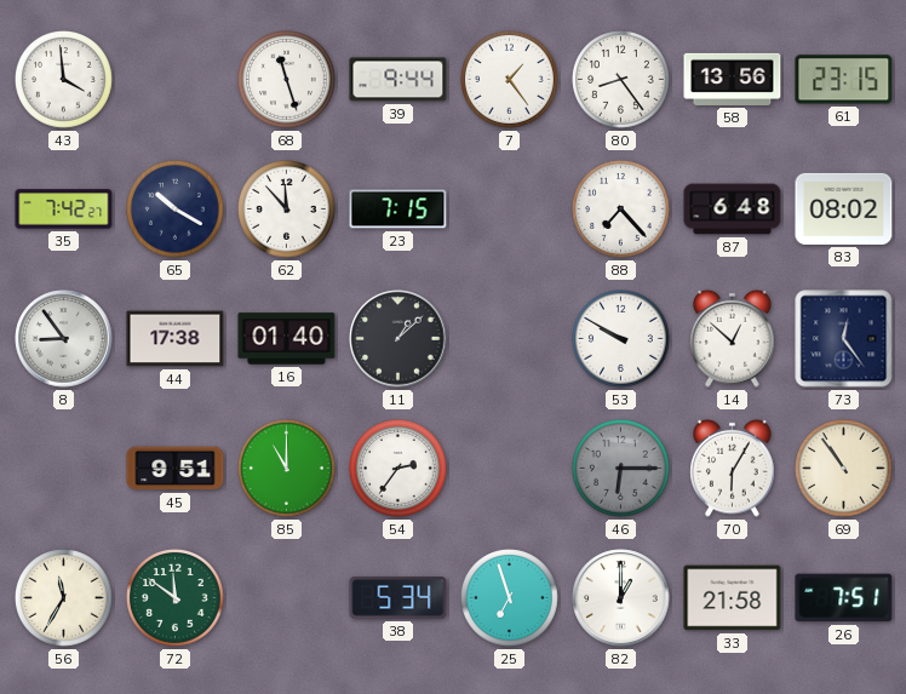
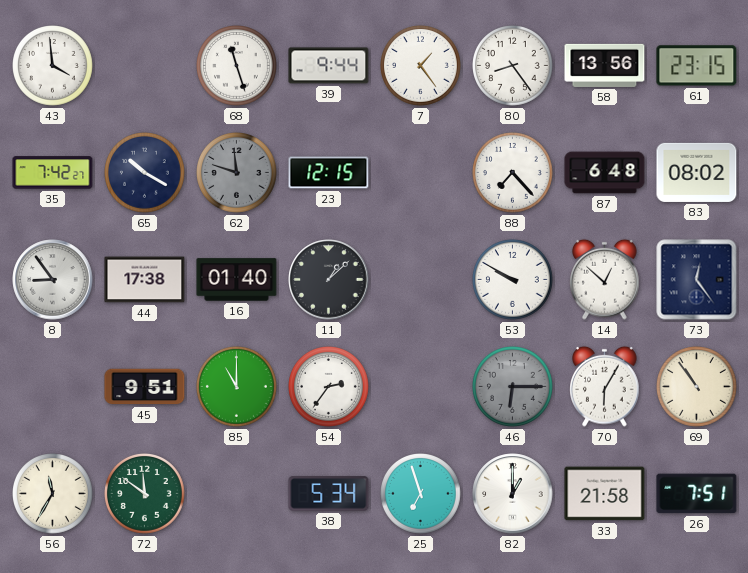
62: 11:53 -> 11:48 (237, 173)
62 dial: white -> grey (237, 173)
23: 7:15 -> 12:15 (329, 173)
